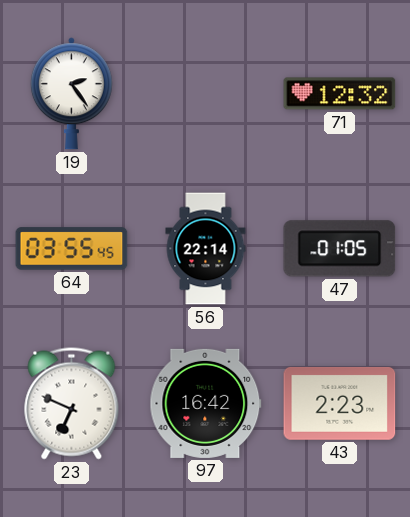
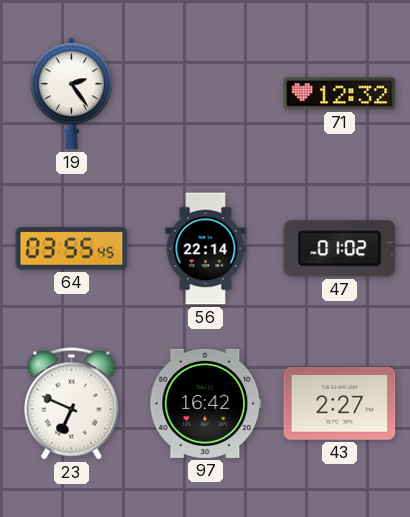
47: 01:05 -> 01:02 (340, 249)
43: 2:23 -> 2:27 (340, 403)
